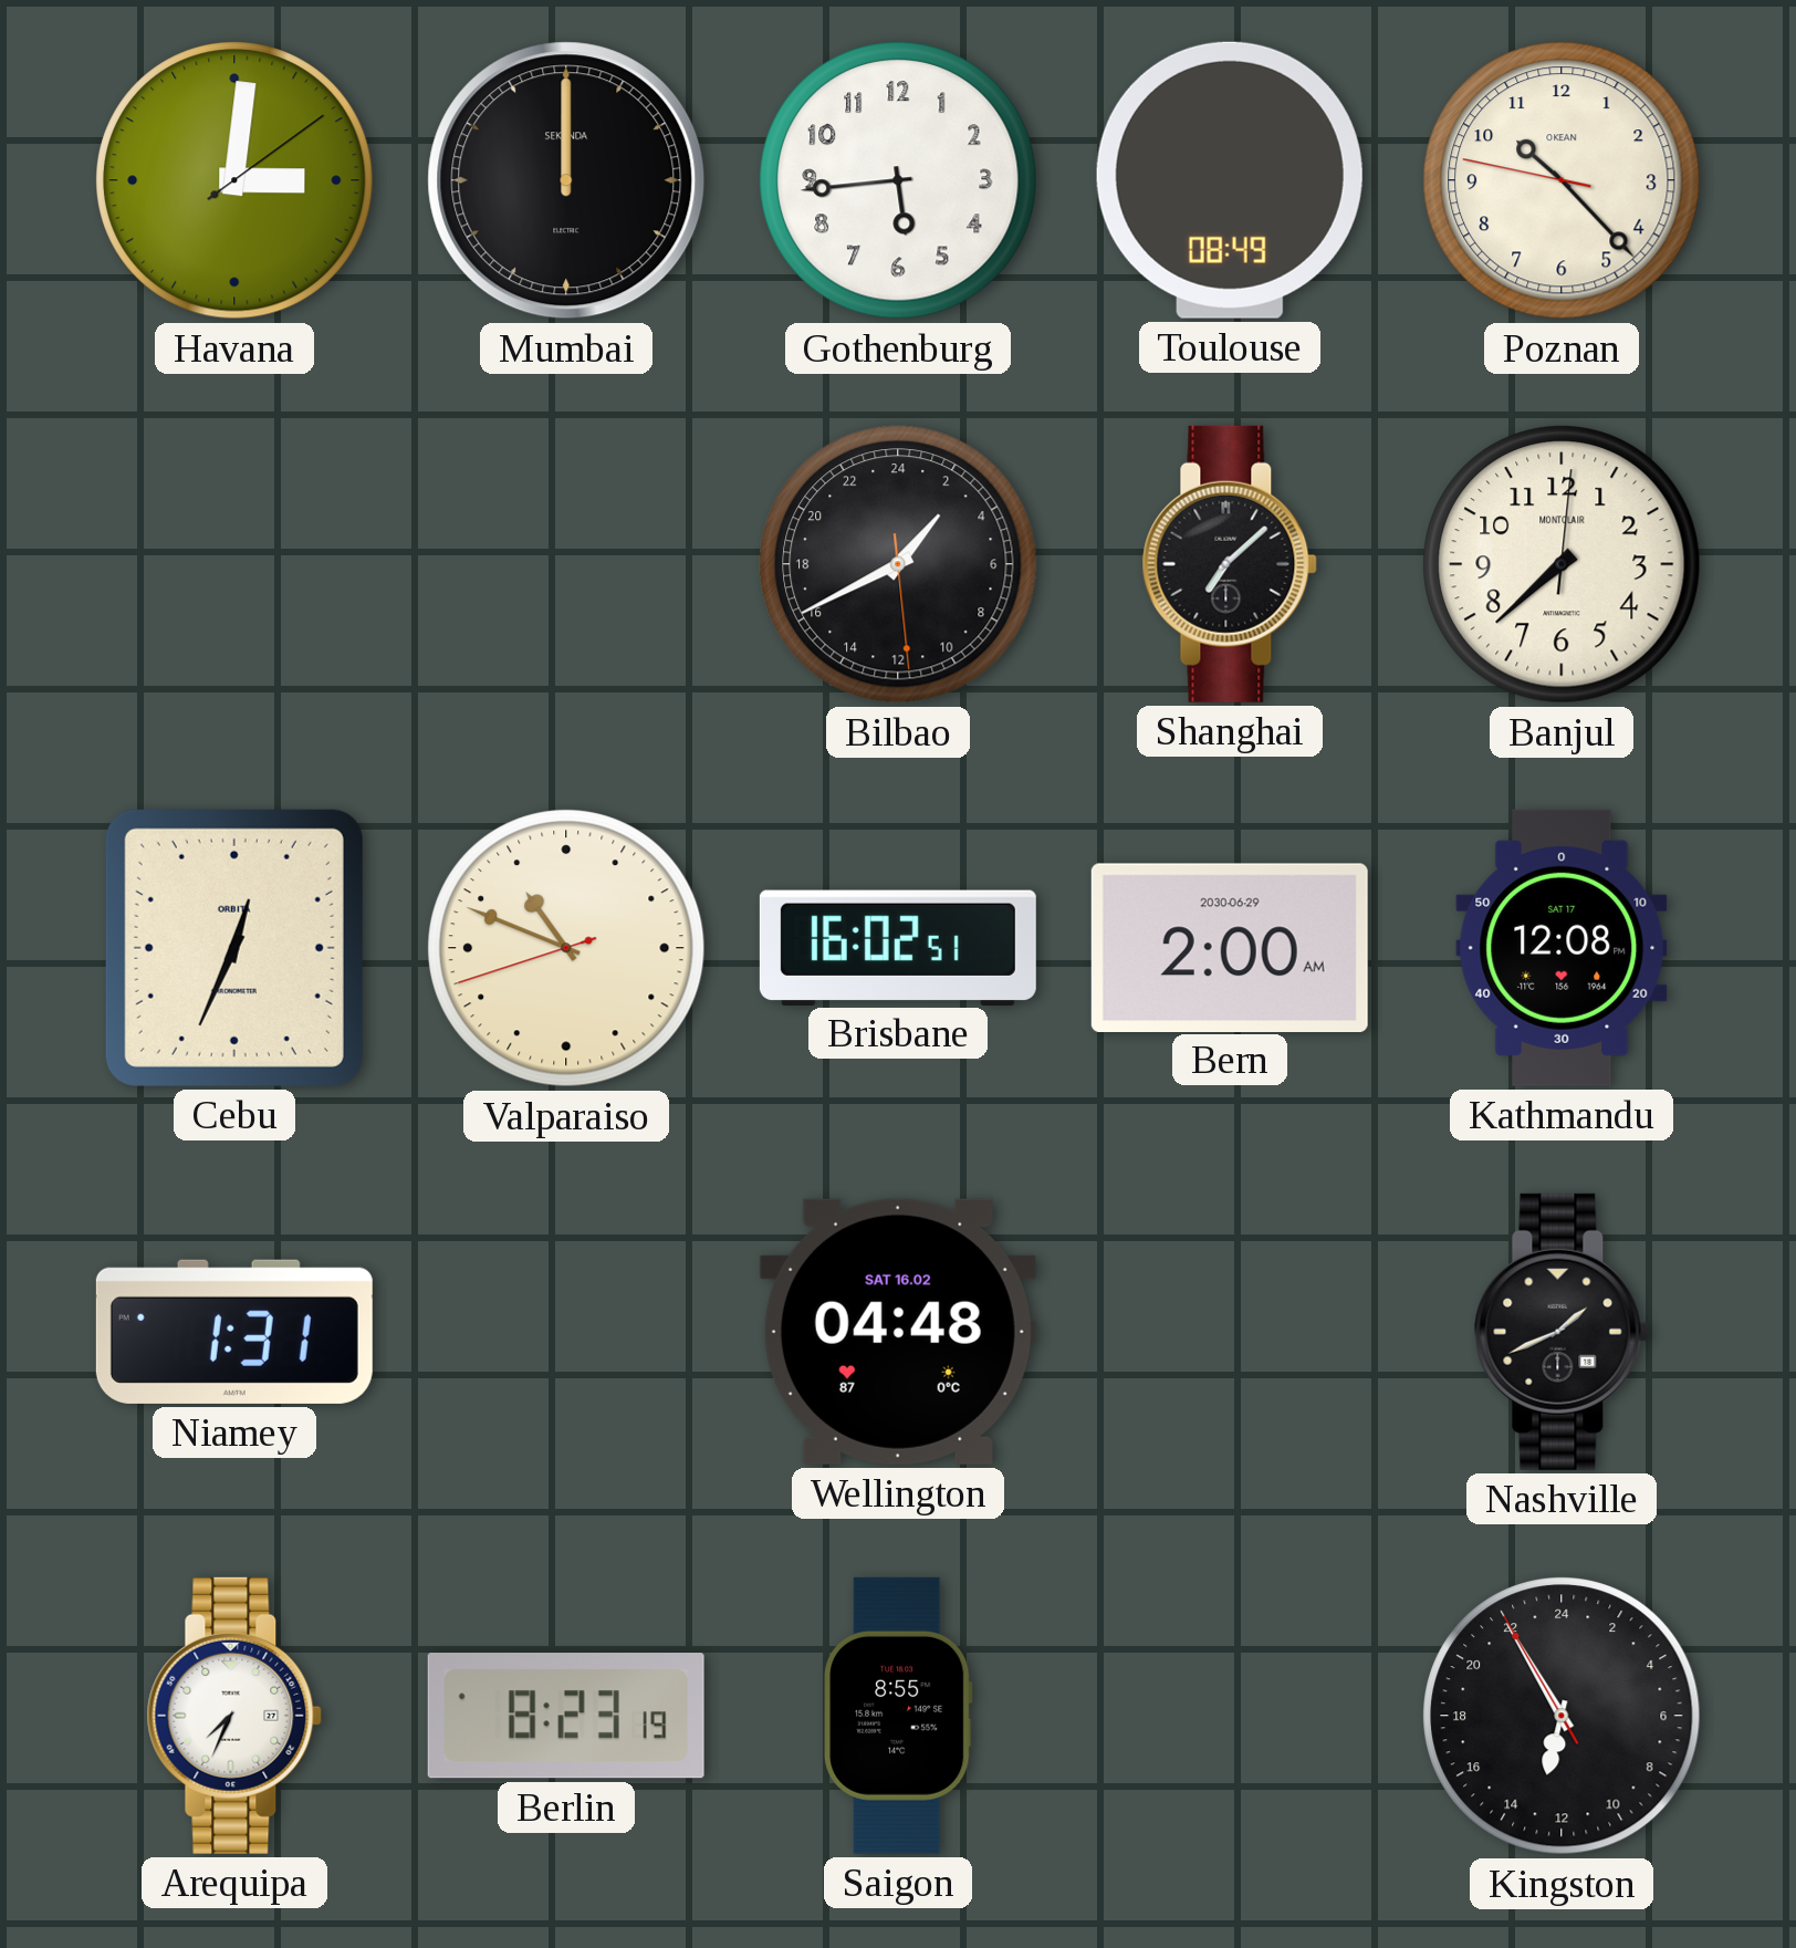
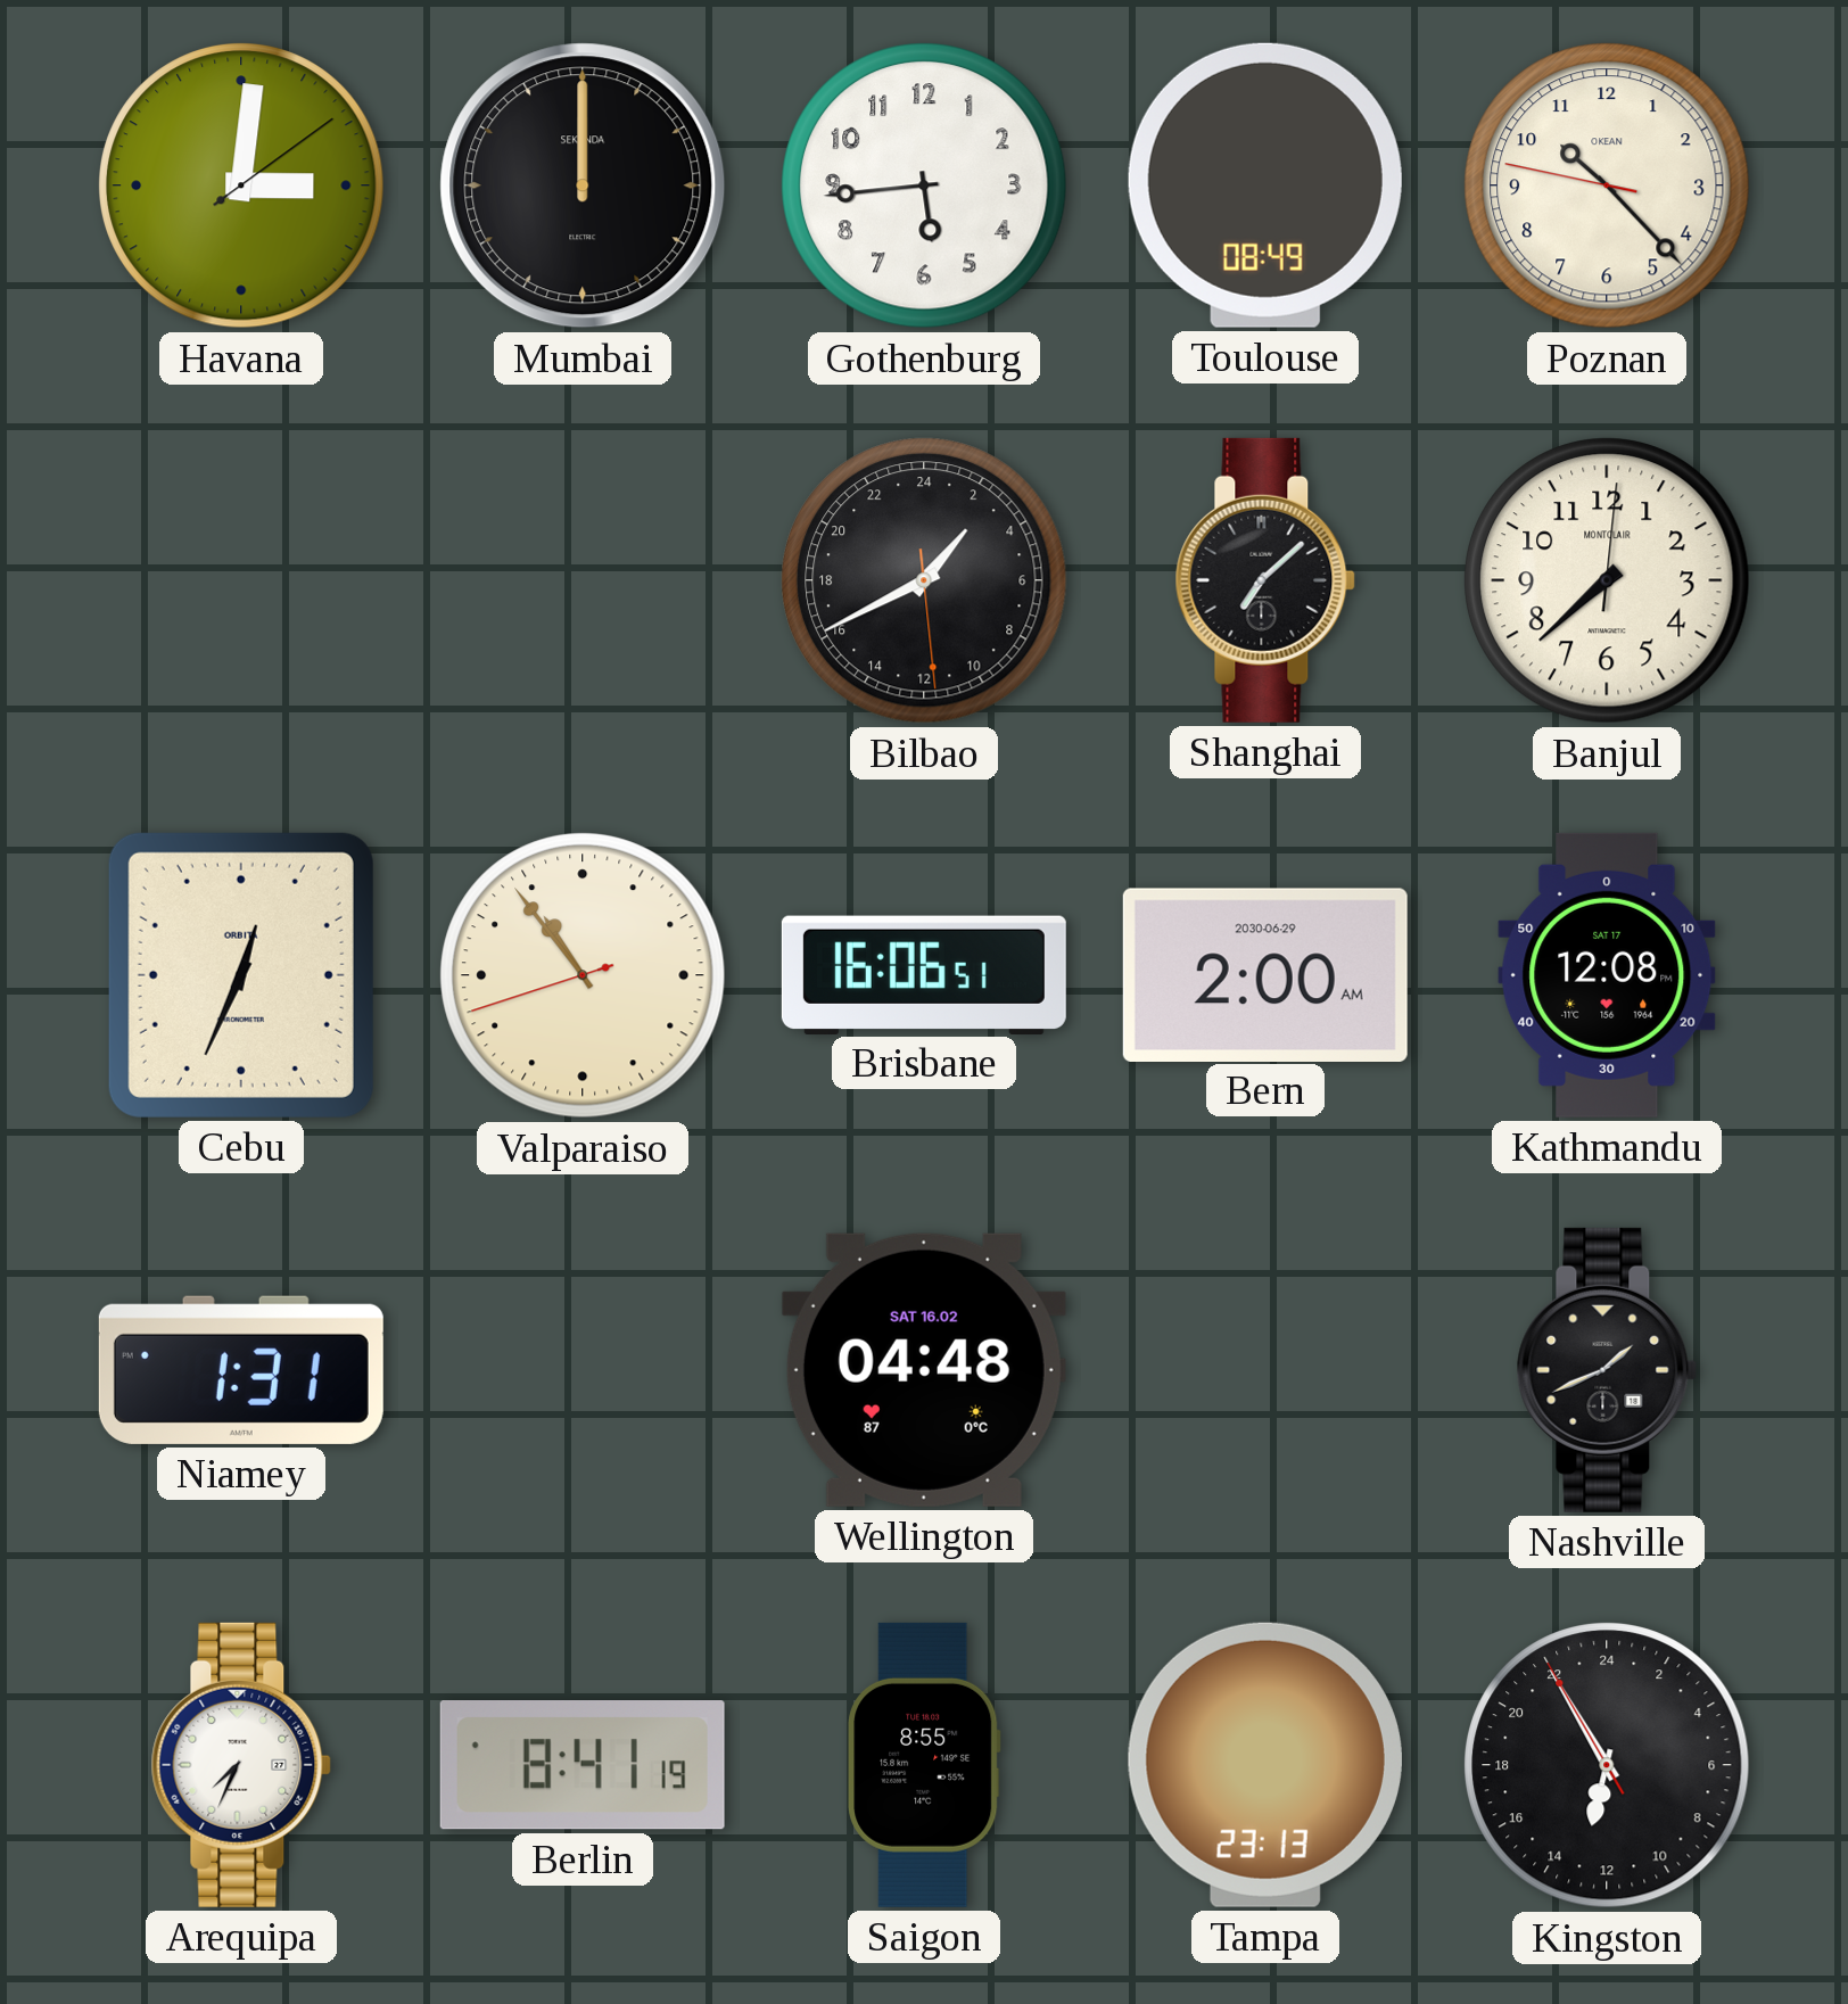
Valparaiso: 10:48 -> 10:53 (583, 975)
Brisbane: 16:02 -> 16:06 (924, 974)
Berlin: 8:23 -> 8:41 (583, 1765)
Tampa: none -> 23:13 (1265, 1765)
